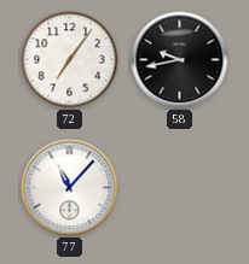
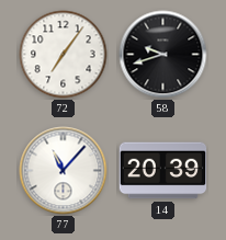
58: 9:43 -> 9:42 (163, 55)
14: none -> 20:39 (163, 171)
